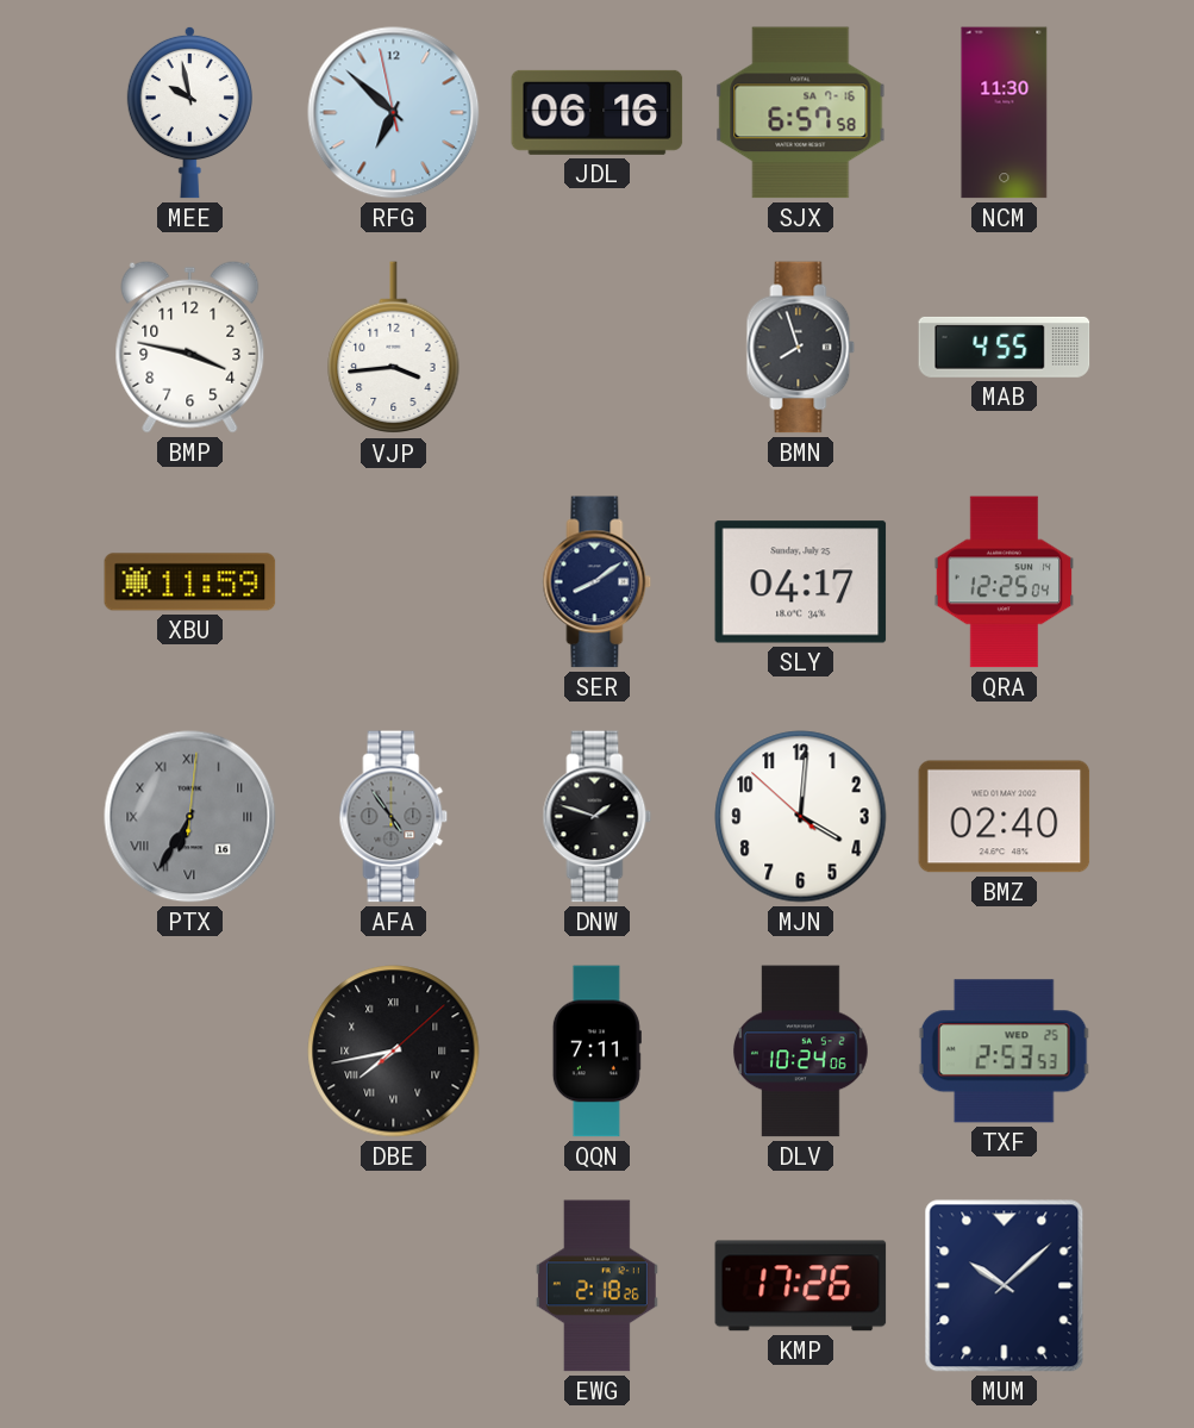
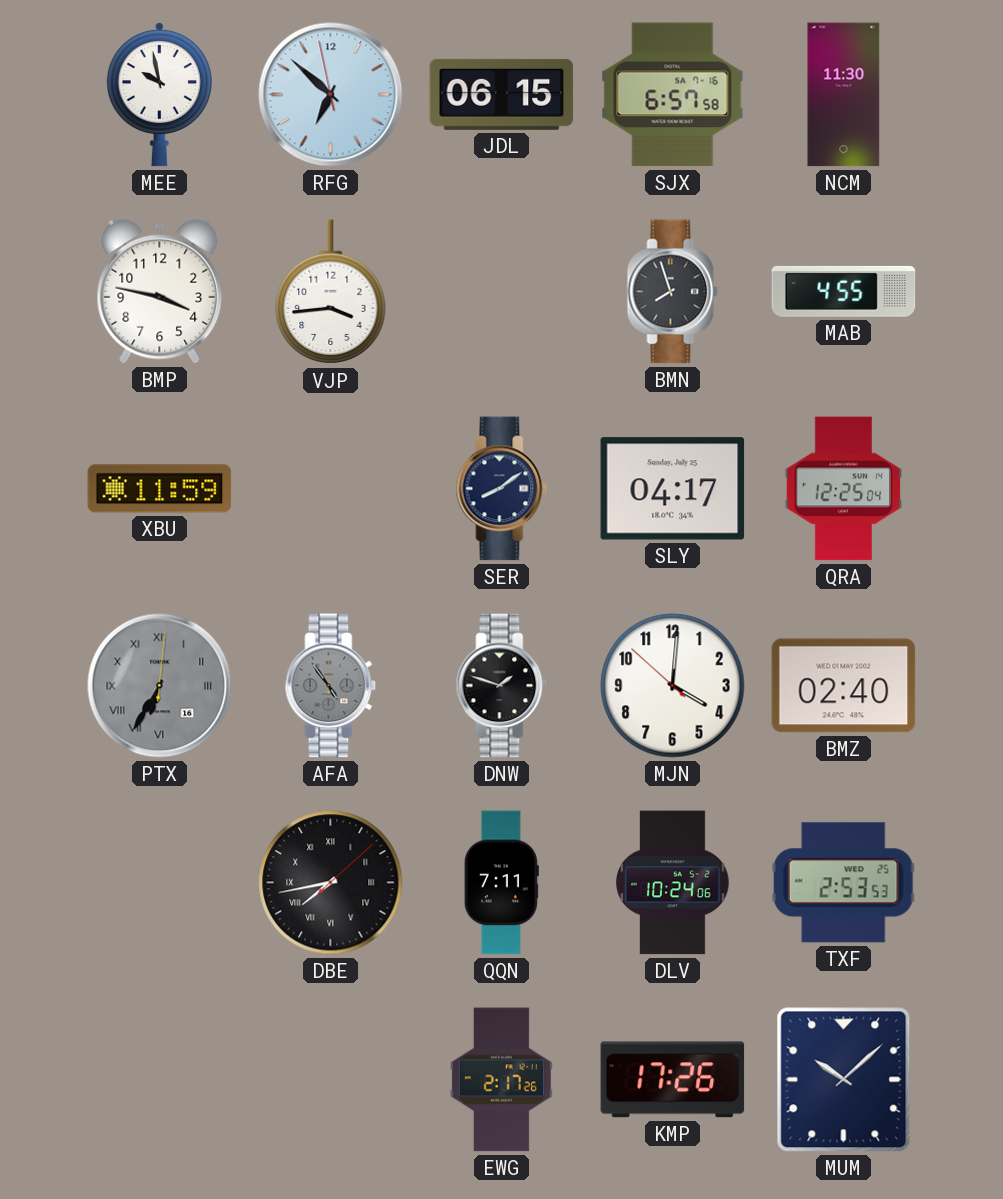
JDL: 06:16 -> 06:15 (502, 94)
EWG: 2:18 -> 2:17 (501, 1080)
